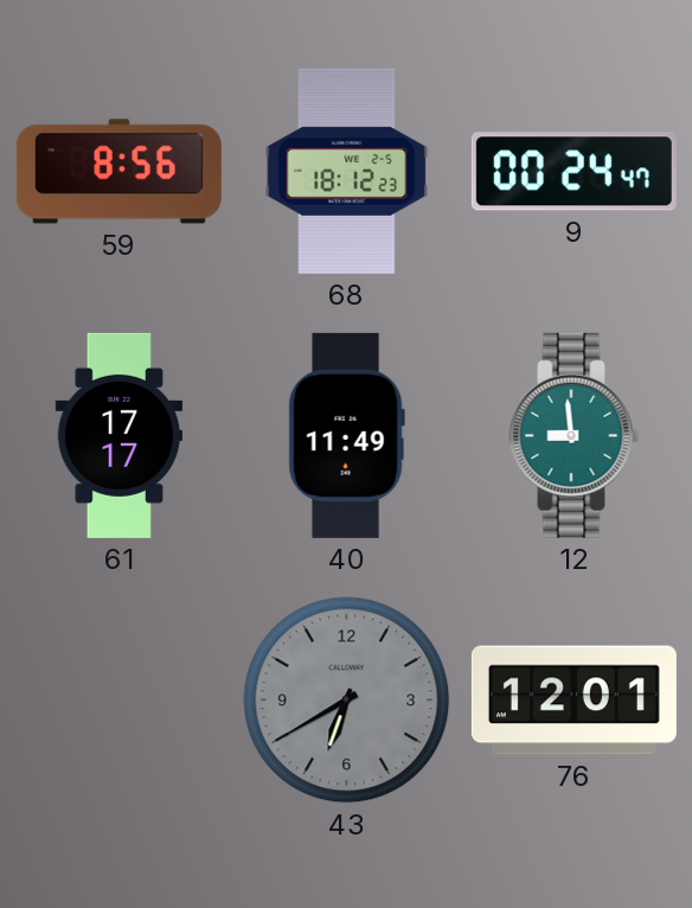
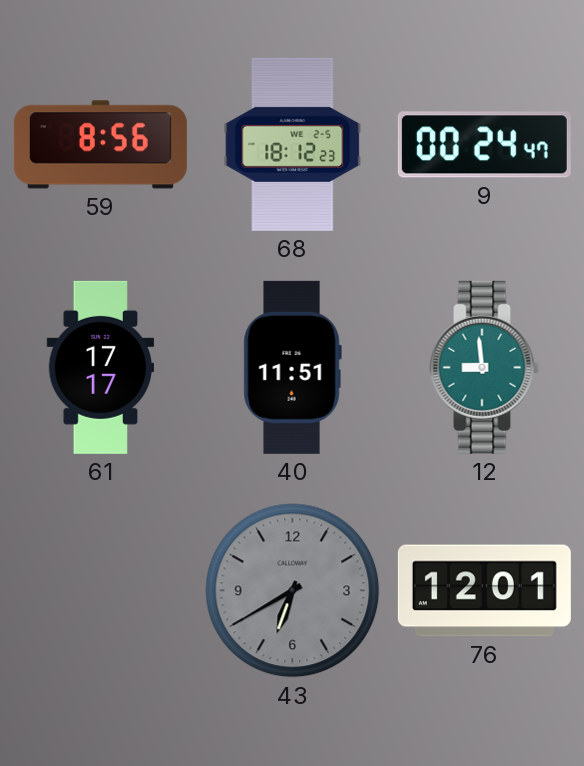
40: 11:49 -> 11:51 (292, 367)
